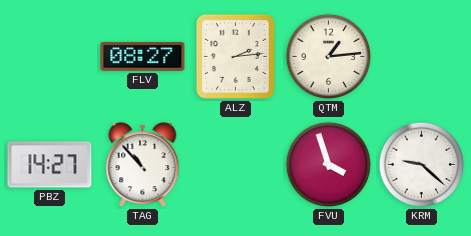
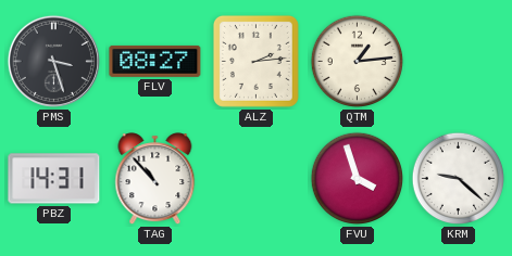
PMS: none -> 3:27 (53, 61)
PBZ: 14:27 -> 14:31 (54, 179)
